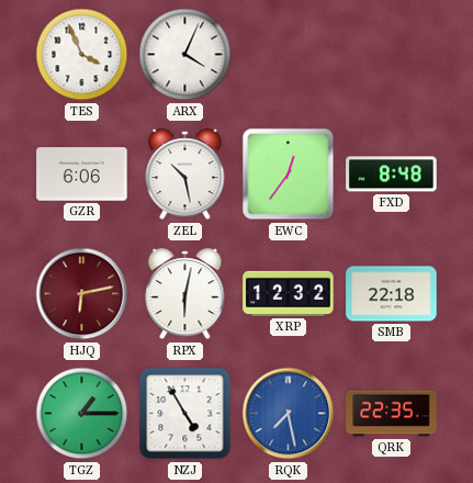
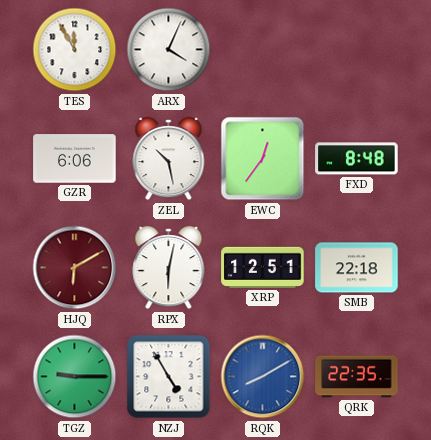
TES: 3:56 -> 11:55 (75, 50)
HJQ: 6:13 -> 6:10 (75, 268)
XRP: 12:32 -> 12:51 (263, 267)
TGZ: 1:15 -> 9:15 (75, 377)
RQK: 7:28 -> 8:10 (263, 377)
